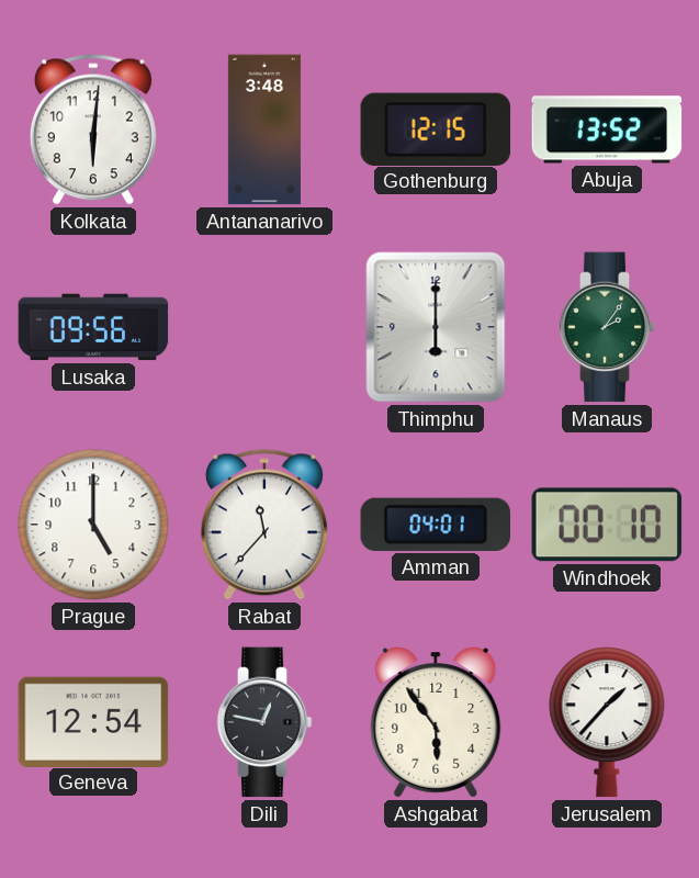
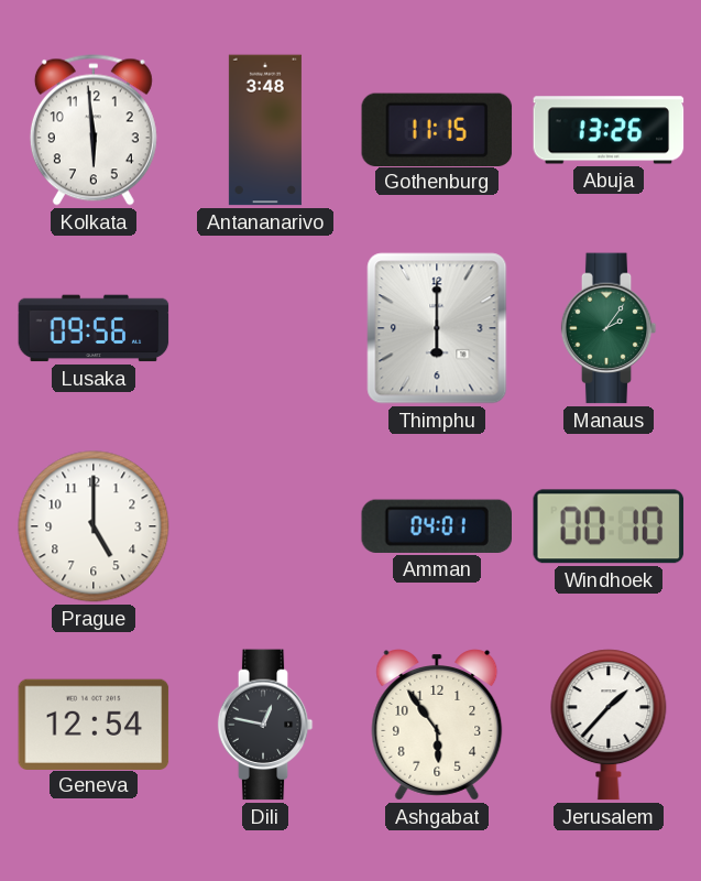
Kolkata: 6:01 -> 5:59 (94, 130)
Gothenburg: 12:15 -> 11:15 (437, 129)
Abuja: 13:52 -> 13:26 (609, 130)
Rabat: 11:37 -> none (264, 525)
